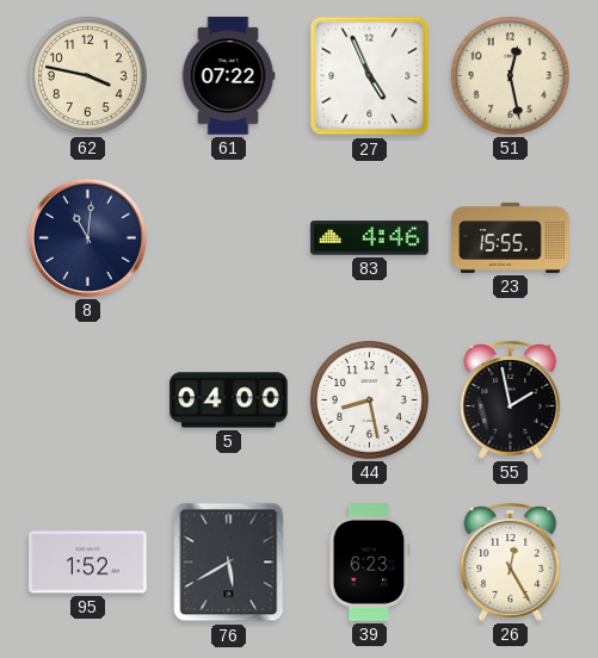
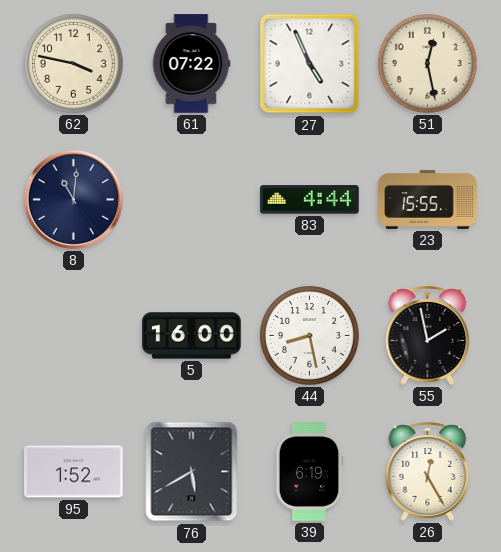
83: 4:46 -> 4:44 (310, 200)
5: 04:00 -> 16:00 (192, 336)
39: 6:23 -> 6:19 (309, 472)
